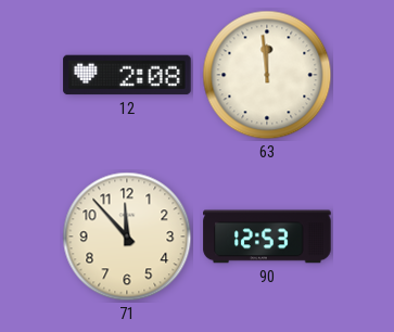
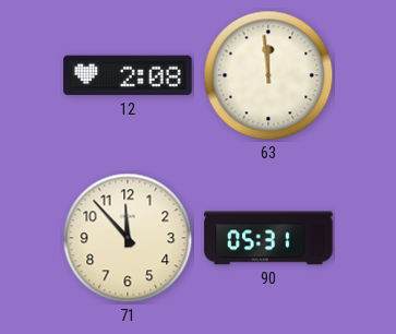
90: 12:53 -> 05:31 (268, 238)
